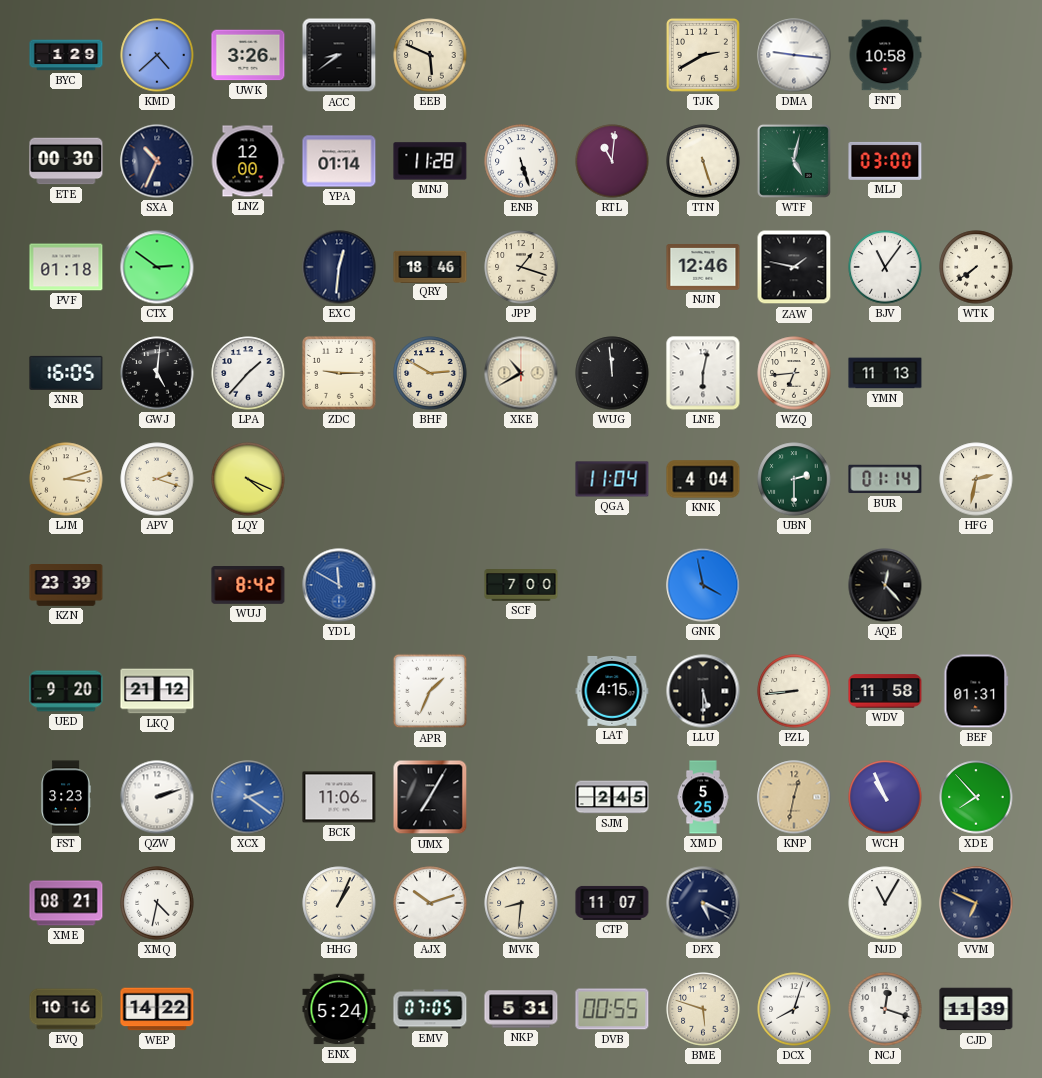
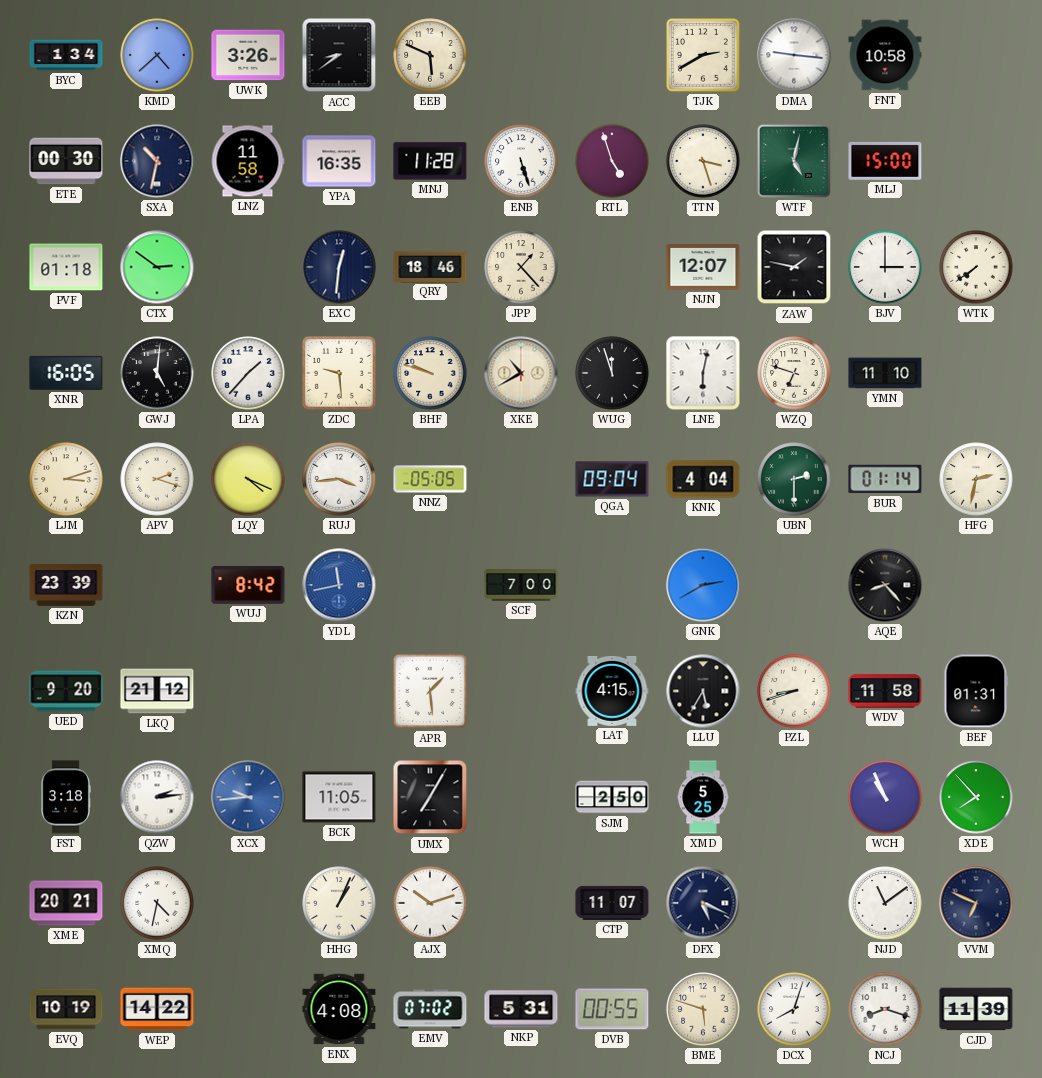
BYC: 1:29 -> 1:34 (66, 55)
SXA: 10:34 -> 10:32 (157, 161)
LNZ: 12:00 -> 11:58 (248, 161)
YPA: 01:14 -> 16:35 (339, 161)
RTL: 11:01 -> 4:57 (612, 161)
TTN: 5:27 -> 3:27 (703, 161)
MLJ: 03:00 -> 15:00 (885, 161)
JPP: 1:18 -> 1:23 (521, 267)
NJN: 12:46 -> 12:07 (703, 268)
BJV: 11:06 -> 3:00 (885, 267)
ZDC: 9:15 -> 9:29 (339, 373)
BHF: 2:50 -> 9:48 (430, 373)
WUG: 11:59 -> 11:57 (612, 373)
WZQ: 6:44 -> 6:48 (794, 373)
YMN: 11:13 -> 11:10 (885, 373)
RUJ: none -> 3:44 (339, 479)
NNZ: none -> 05:05 (430, 479)
QGA: 11:04 -> 09:04 (612, 479)
YDL: 11:50 -> 11:43 (339, 585)
GNK: 3:58 -> 2:40 (703, 585)
AQE: 12:23 -> 8:23 (885, 585)
APR: 1:34 -> 1:29 (430, 691)
LLU: 5:30 -> 5:35 (703, 691)
PZL: 8:44 -> 8:42 (794, 691)
FST: 3:23 -> 3:18 (66, 797)
QZW: 2:12 -> 2:14 (157, 797)
XCX: 2:21 -> 9:44 (248, 797)
BCK: 11:06 -> 11:05 (339, 797)
SJM: 2:45 -> 2:50 (612, 797)
KNP: 12:32 -> none (794, 797)
XME: 08:21 -> 20:21 (66, 903)
MVK: 8:31 -> none (521, 903)
NJD: 11:05 -> 11:09 (885, 903)
EVQ: 10:16 -> 10:19 (66, 1009)
ENX: 5:24 -> 4:08 (339, 1009)
EMV: 07:05 -> 07:02 (430, 1009)
NCJ: 12:18 -> 8:18 (885, 1009)
